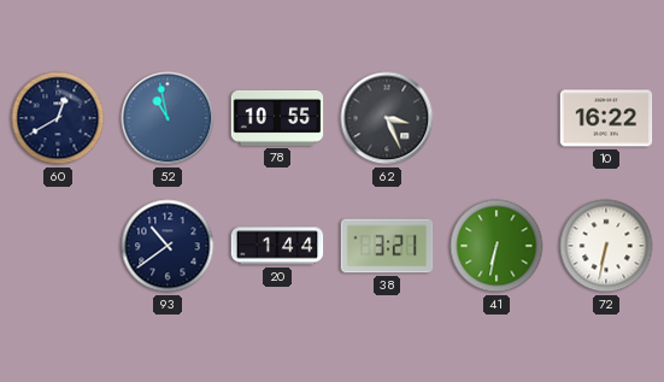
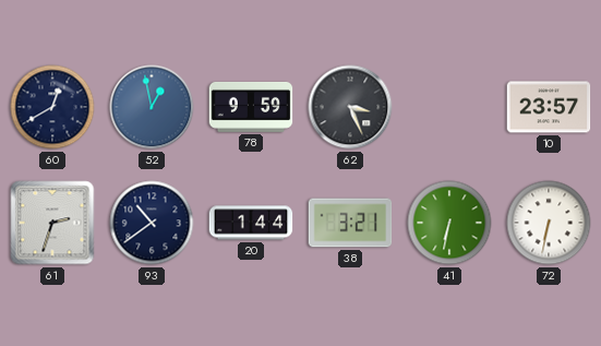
52: 10:58 -> 12:58 (152, 107)
78: 10:55 -> 9:59 (251, 107)
10: 16:22 -> 23:57 (549, 107)
61: none -> 2:33 (52, 223)
